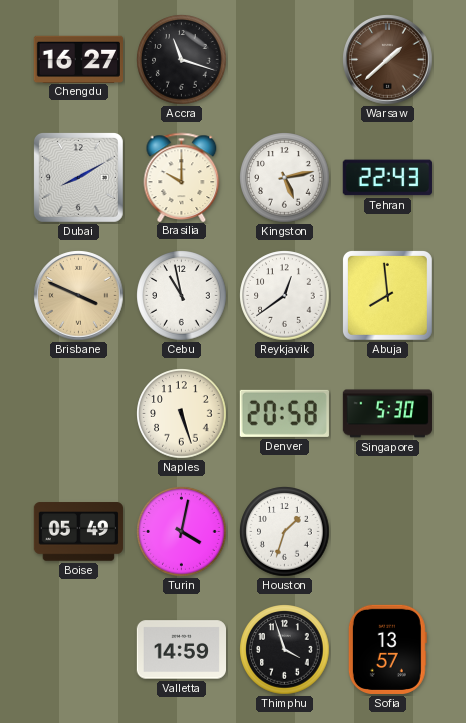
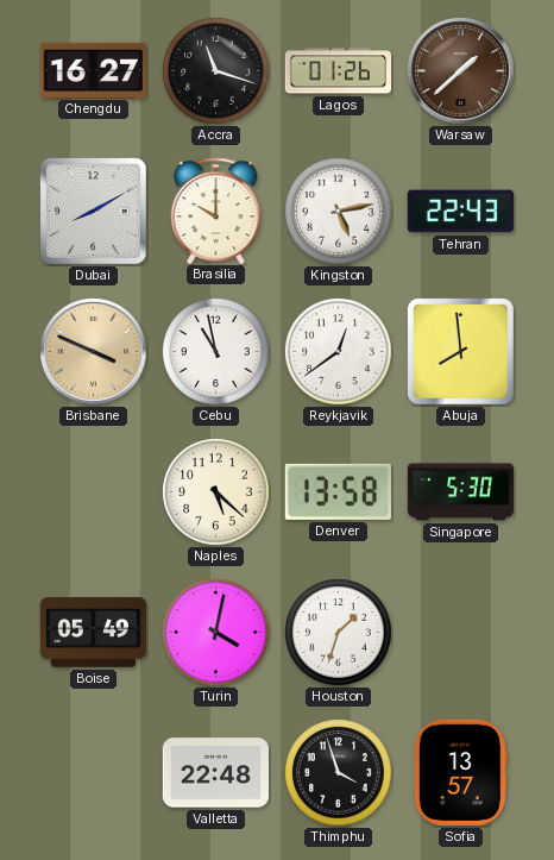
Lagos: none -> 01:26 (338, 71)
Naples: 5:27 -> 5:22 (216, 492)
Denver: 20:58 -> 13:58 (338, 491)
Valletta: 14:59 -> 22:48 (215, 773)
